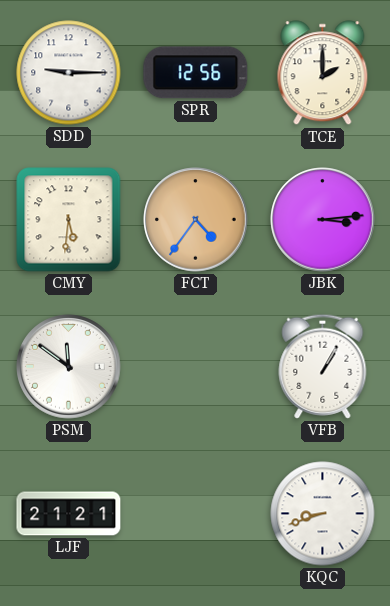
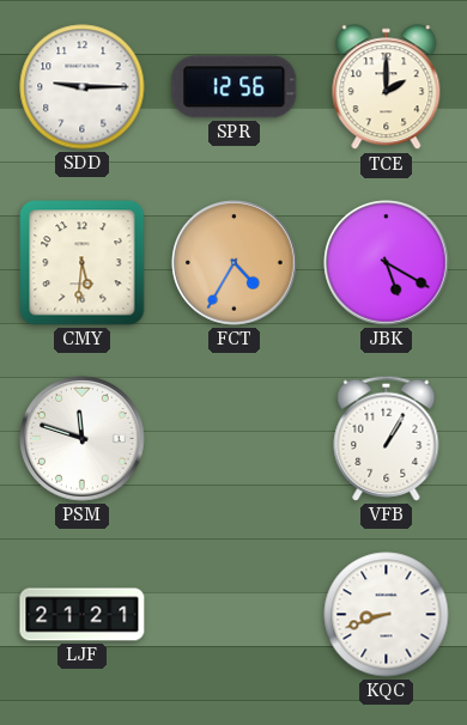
FCT: 4:36 -> 4:35 (235, 263)
JBK: 3:14 -> 5:20 (387, 263)
PSM: 11:51 -> 11:48 (83, 439)
